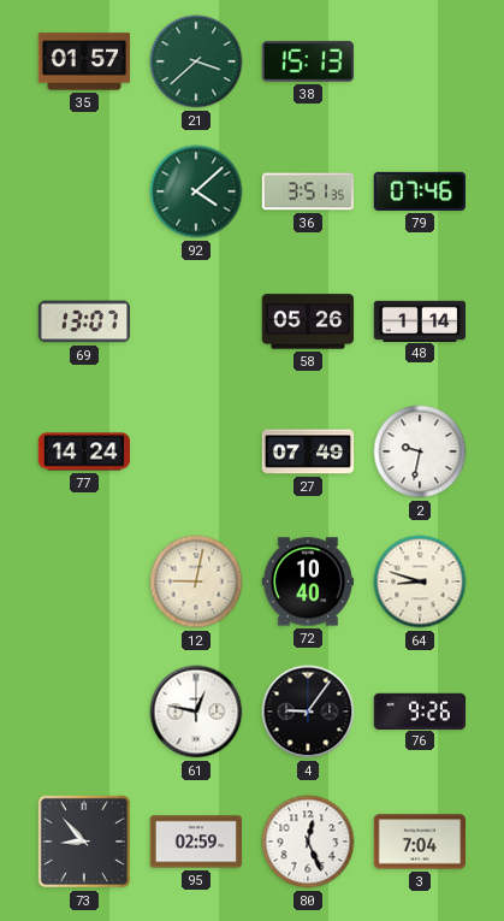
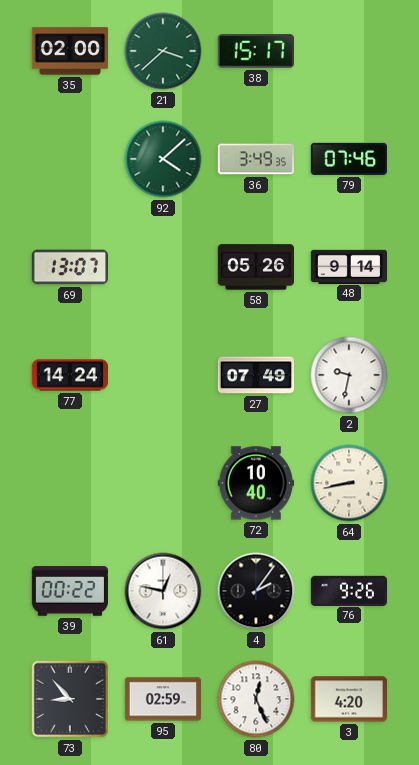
35: 01:57 -> 02:00 (70, 51)
38: 15:13 -> 15:17 (255, 51)
36: 3:51 -> 3:49 (255, 159)
48: 1:14 -> 9:14 (349, 266)
12: 9:02 -> none (196, 581)
64: 8:48 -> 8:43 (349, 483)
39: none -> 00:22 (69, 591)
4: 9:06 -> 2:06 (256, 591)
3: 7:04 -> 4:20 (348, 699)
